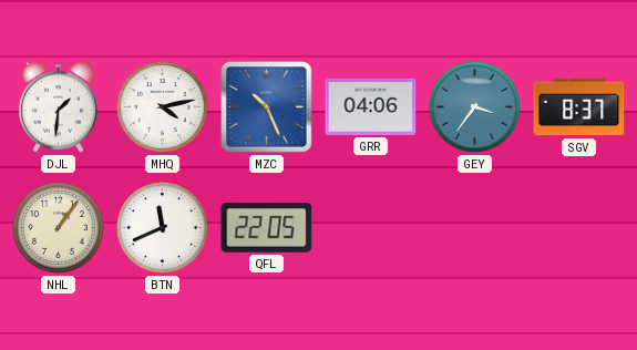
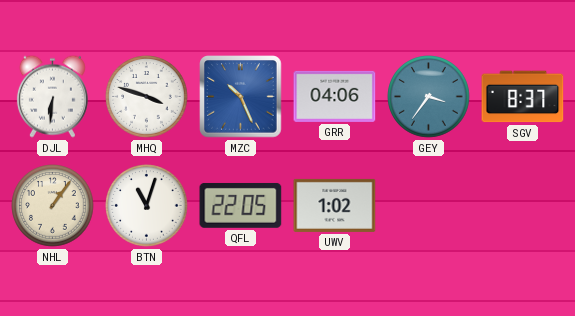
DJL: 1:31 -> 6:31 (52, 96)
MHQ: 4:13 -> 3:48 (147, 97)
BTN: 11:41 -> 11:03 (147, 206)
UWV: none -> 1:02 (335, 205)
